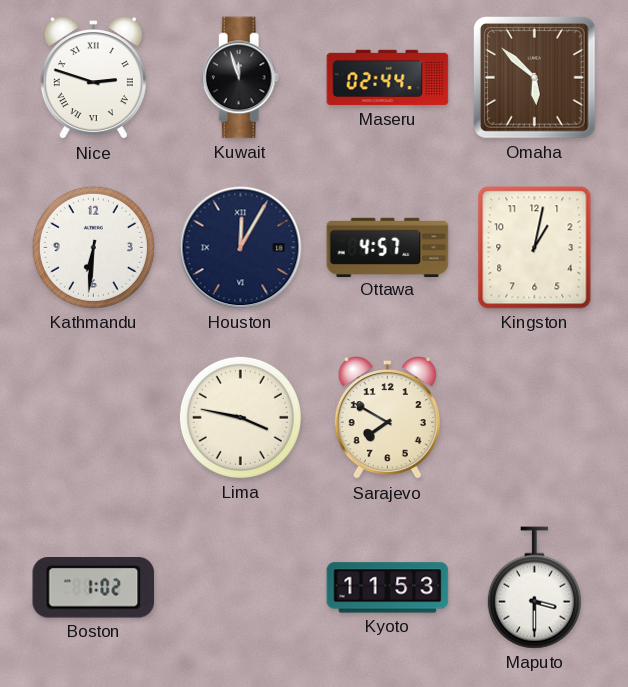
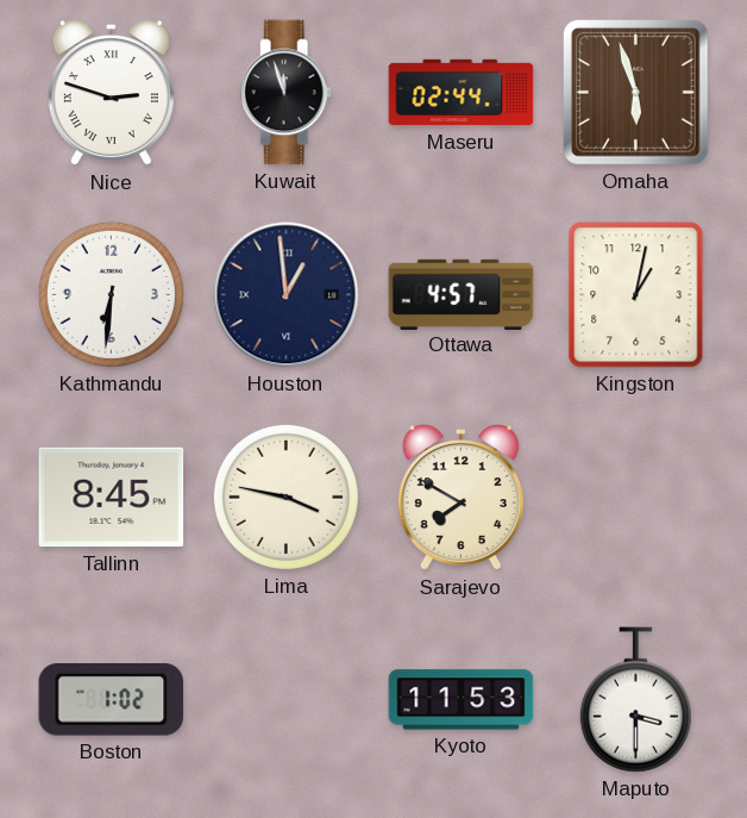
Omaha: 5:52 -> 5:57 (636, 93)
Houston: 12:05 -> 12:59 (287, 295)
Tallinn: none -> 8:45 (112, 498)
